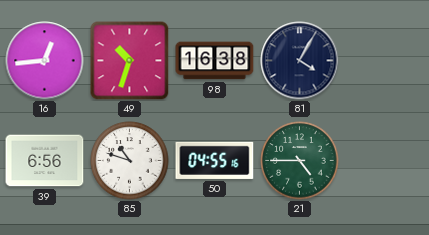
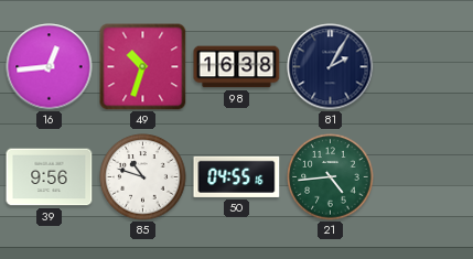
81: 4:05 -> 2:05 (331, 67)
39: 6:56 -> 9:56 (50, 177)
21: 4:45 -> 4:44 (331, 177)
